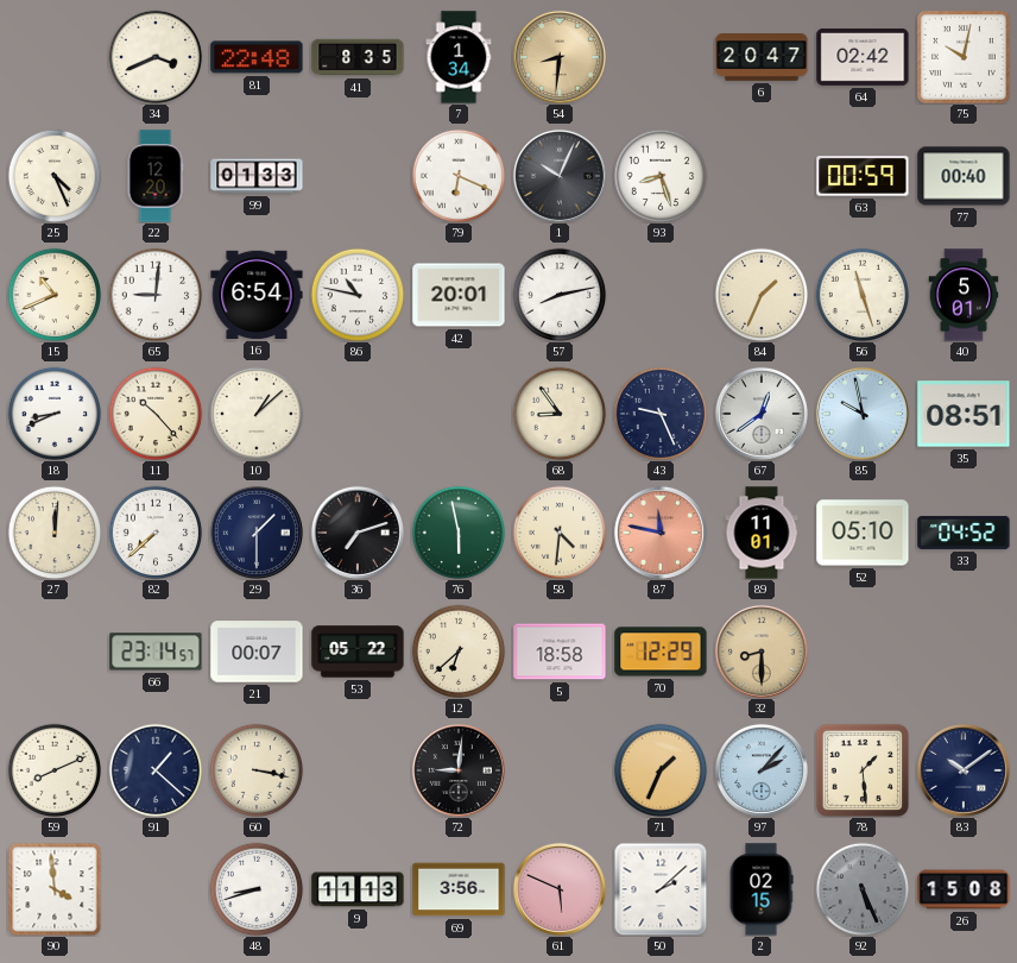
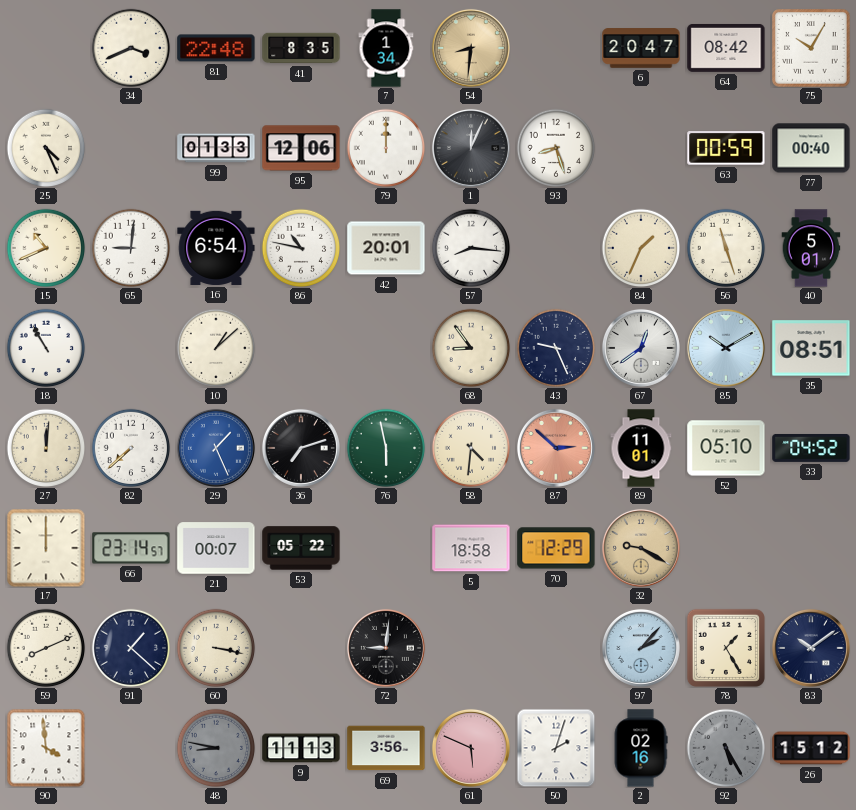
64: 02:42 -> 08:42 (726, 48)
75: 10:02 -> 10:05 (812, 49)
22: 12:20 -> none (156, 176)
95: none -> 12:06 (301, 148)
79: 6:19 -> 12:00 (386, 148)
1: 10:04 -> 12:04 (471, 148)
57: 8:13 -> 8:16 (471, 248)
18: 8:41 -> 10:55 (46, 348)
11: 10:23 -> none (156, 414)
85: 9:58 -> 10:10 (726, 348)
29: 1:30 -> 1:26 (216, 448)
29 dial: navy -> blue (216, 448)
87: 11:47 -> 2:52 (556, 448)
17: none -> 12:00 (46, 548)
12: 6:38 -> none (459, 652)
32: 8:30 -> 9:20 (641, 548)
71: 1:34 -> none (661, 770)
78: 1:29 -> 1:25 (726, 648)
48: 8:42 -> 8:47 (216, 748)
48 dial: white -> grey (216, 748)
50: 2:08 -> 2:03 (556, 748)
2: 02:15 -> 02:16 (641, 748)
92: 5:26 -> 5:25 (726, 748)
26: 15:08 -> 15:12 (811, 748)
